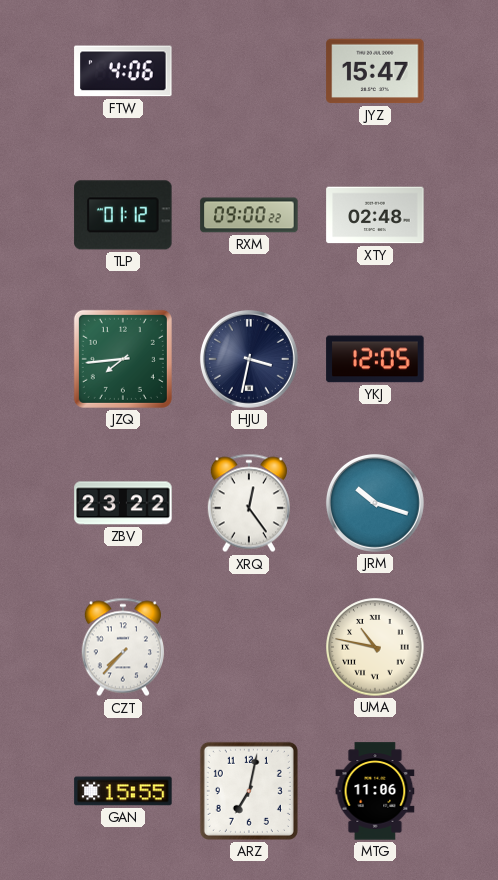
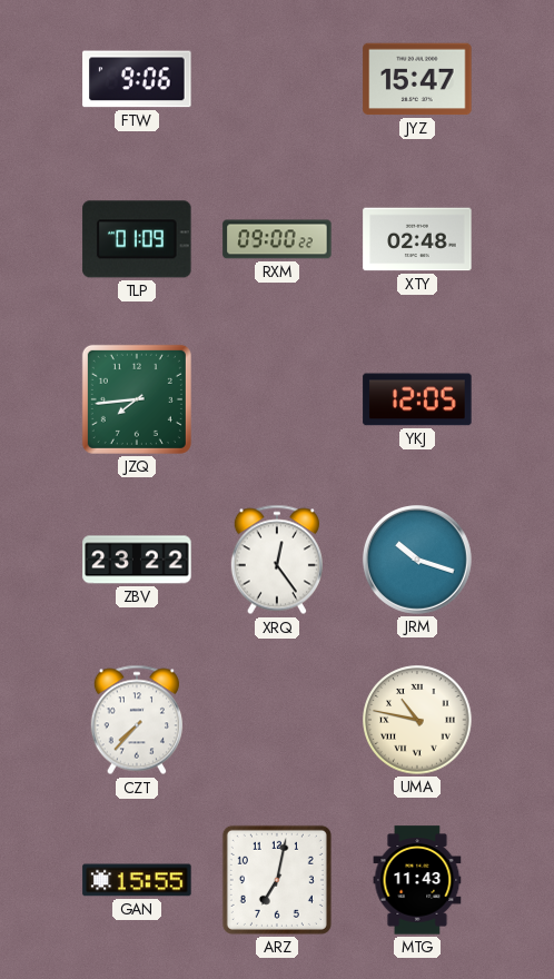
FTW: 4:06 -> 9:06 (137, 79)
TLP: 01:12 -> 01:09 (137, 239)
HJU: 3:32 -> none (249, 359)
MTG: 11:06 -> 11:43 (417, 880)
